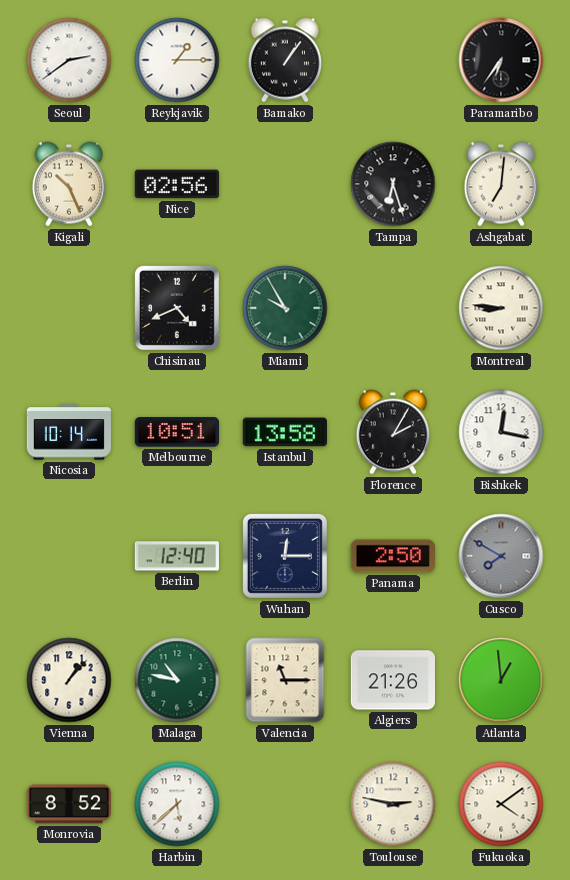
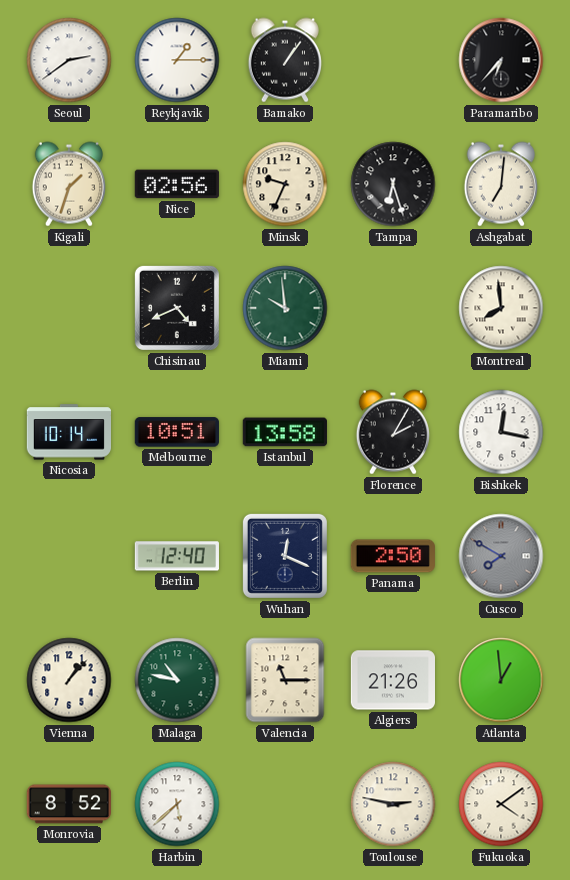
Paramaribo: 6:36 -> 6:37 (501, 60)
Kigali: 10:26 -> 1:33 (69, 184)
Minsk: none -> 9:34 (285, 184)
Miami: 9:55 -> 9:59 (285, 308)
Montreal: 8:46 -> 7:59 (501, 308)
Wuhan: 12:15 -> 12:19 (285, 556)
